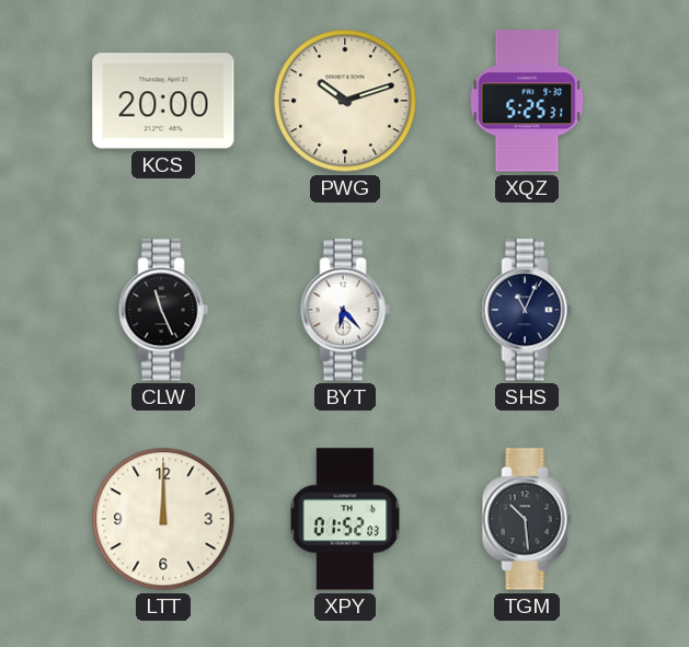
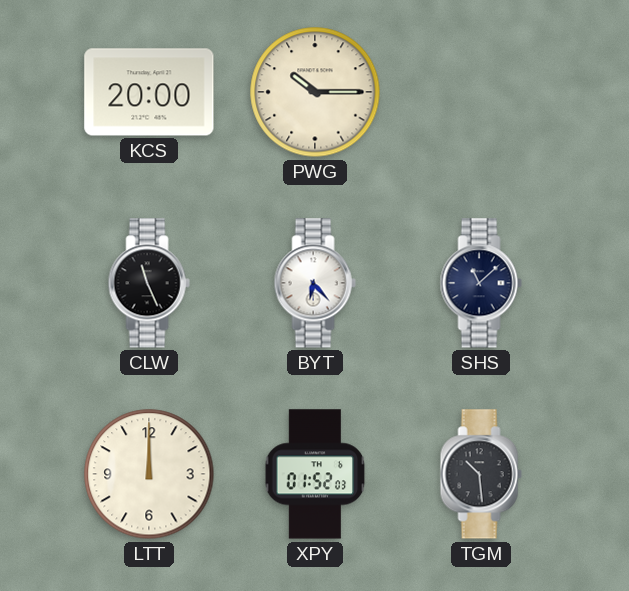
PWG: 10:12 -> 10:15 (315, 92)
XQZ: 5:25 -> none (527, 101)
SHS: 11:04 -> 11:08 (481, 283)
